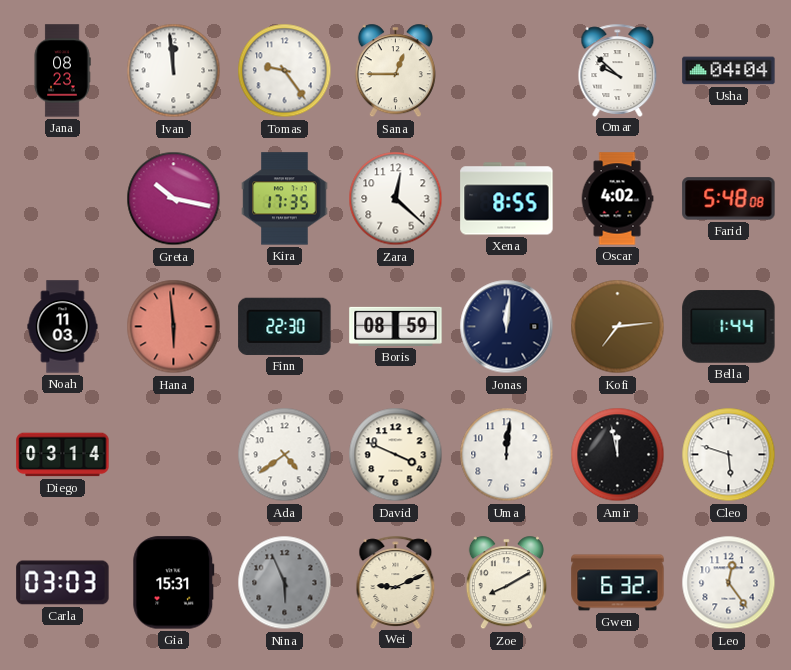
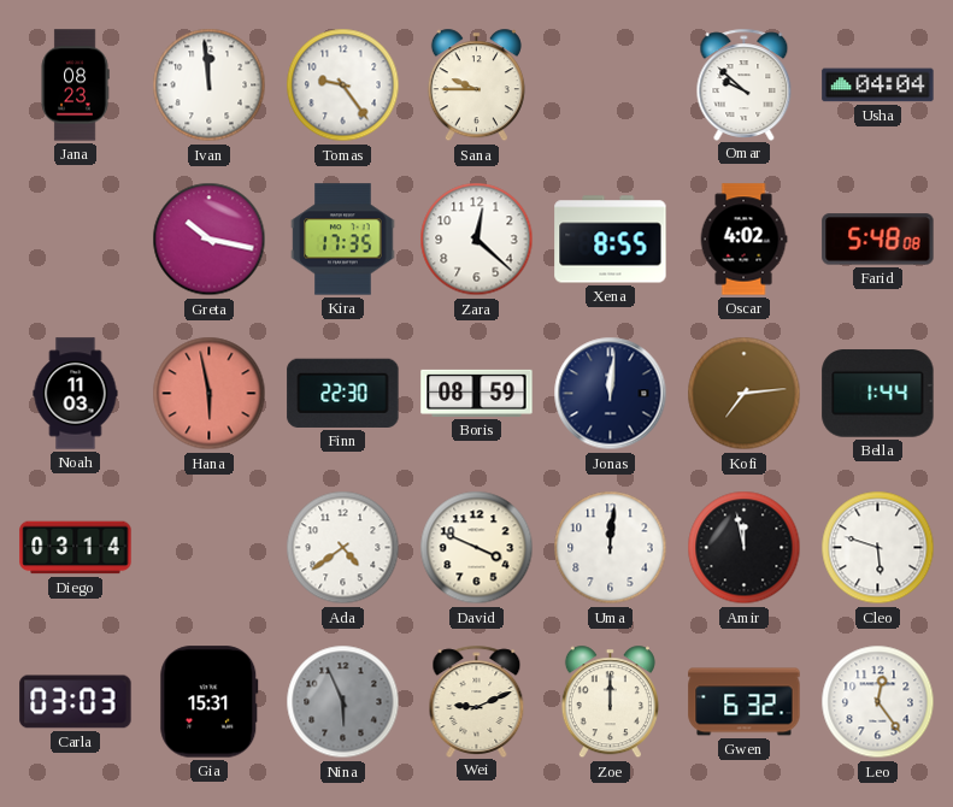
Sana: 12:45 -> 9:45 (476, 86)
Hana: 5:59 -> 5:58 (210, 394)
Zoe: 8:10 -> 12:00 (610, 702)
